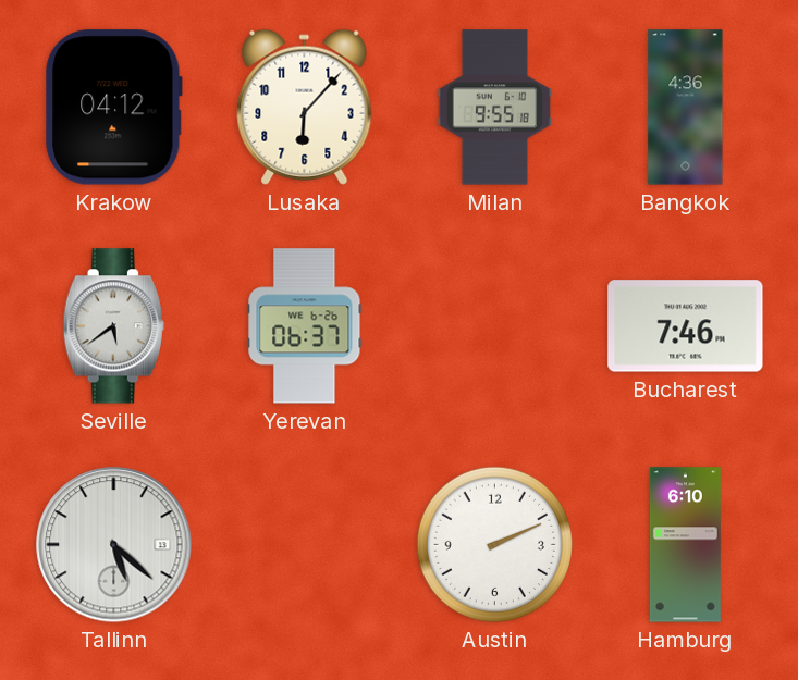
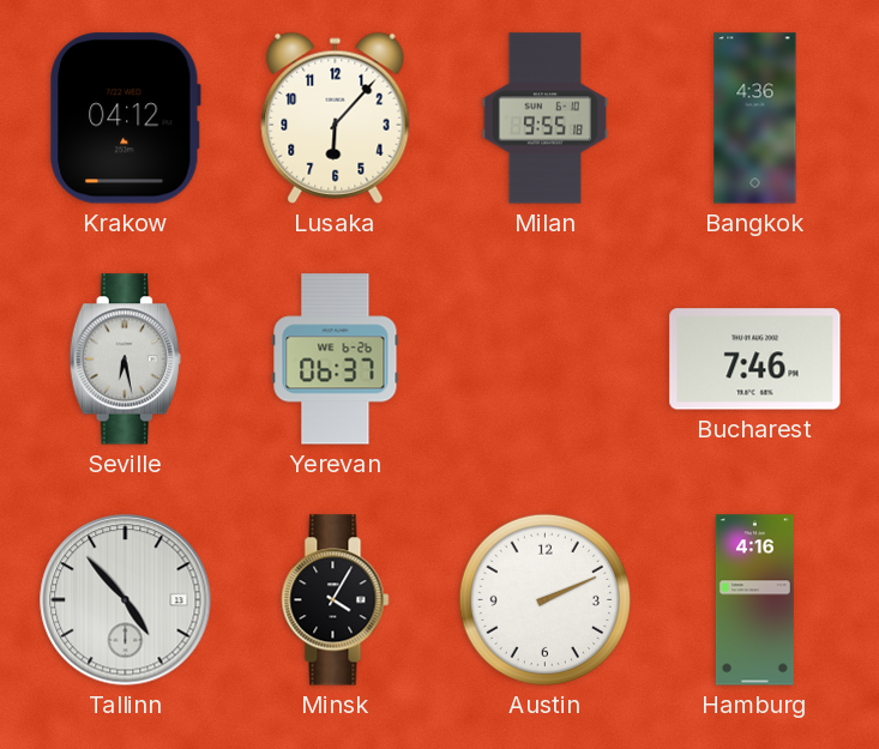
Seville: 5:39 -> 6:28 (125, 360)
Tallinn: 5:22 -> 4:53 (126, 600)
Minsk: none -> 4:05 (336, 600)
Hamburg: 6:10 -> 4:16 (754, 600)
